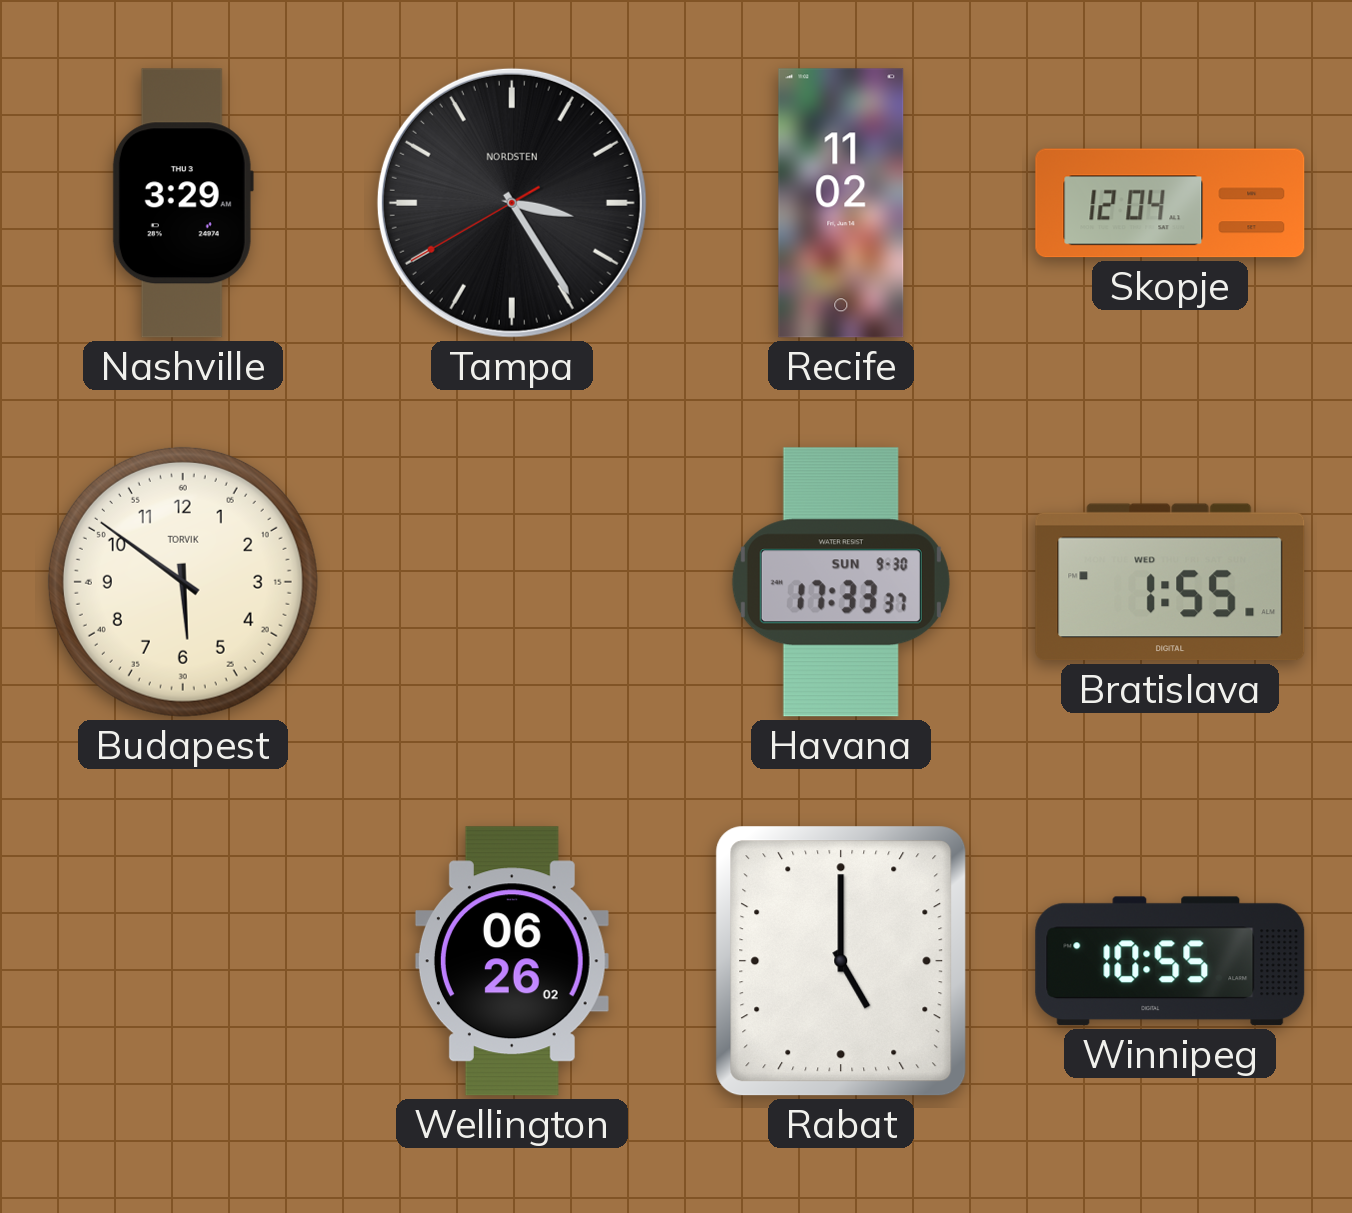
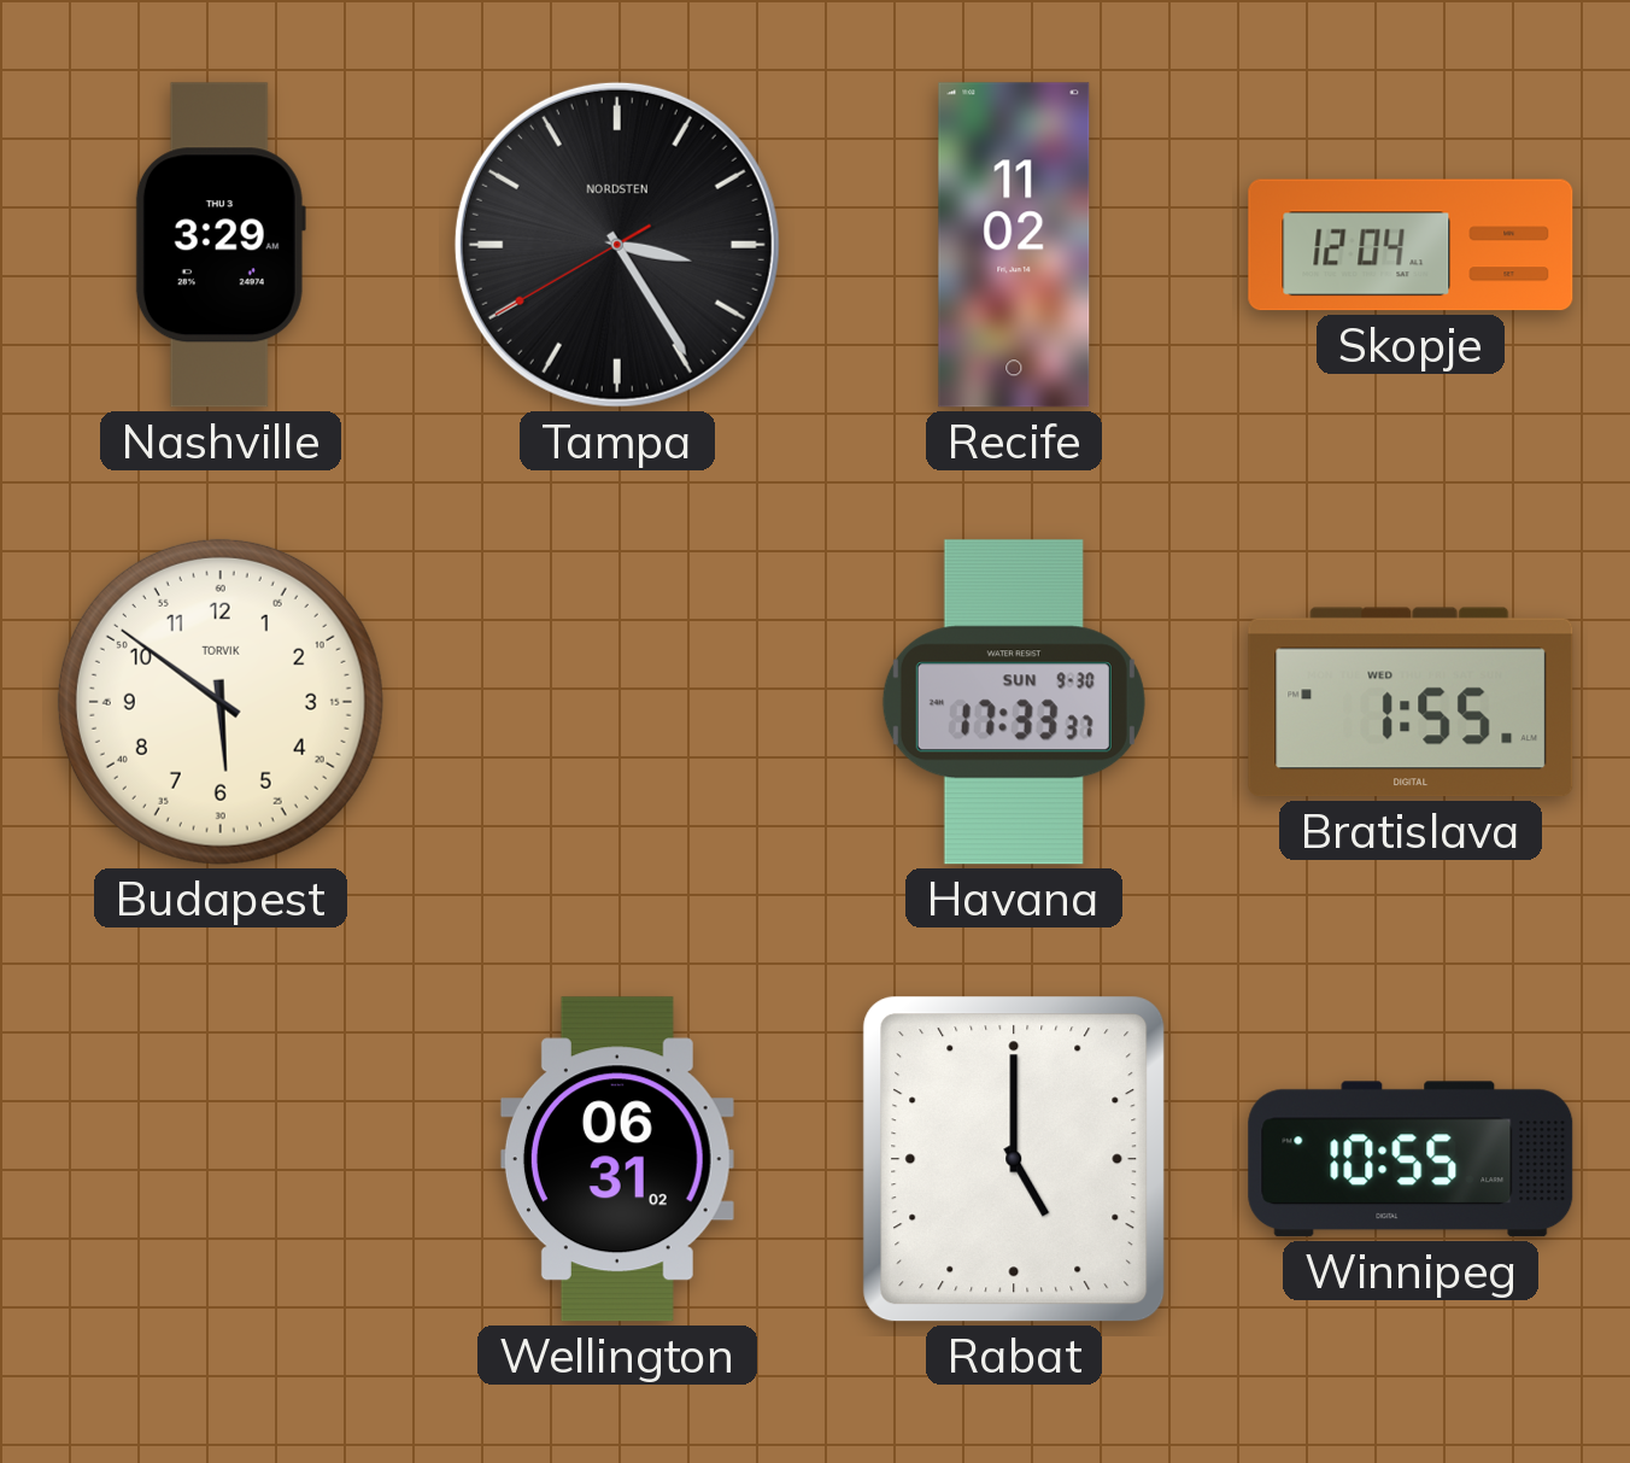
Wellington: 06:26 -> 06:31 (617, 1159)
